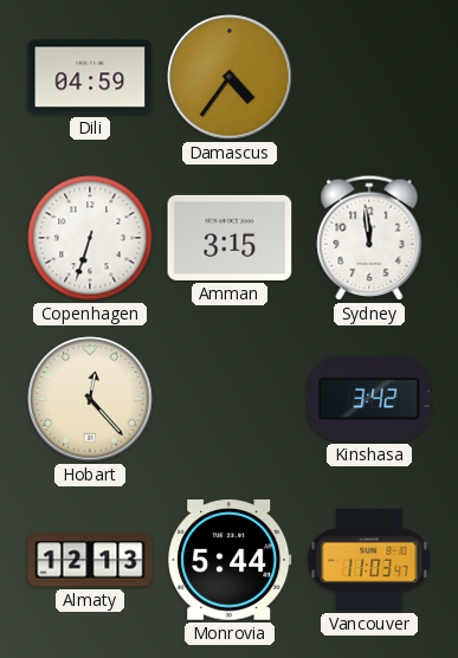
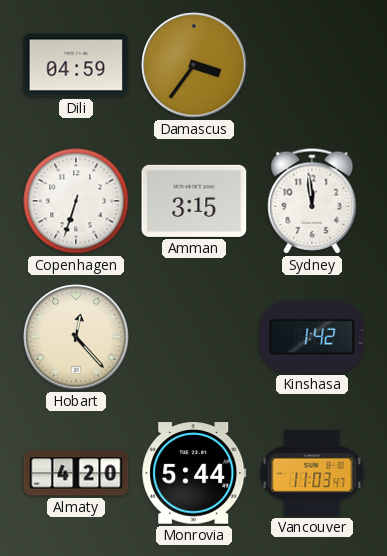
Damascus: 4:36 -> 3:36 (194, 65)
Kinshasa: 3:42 -> 1:42 (312, 337)
Almaty: 12:13 -> 4:20 (76, 473)
